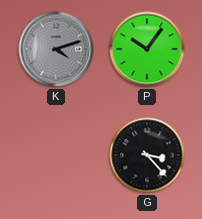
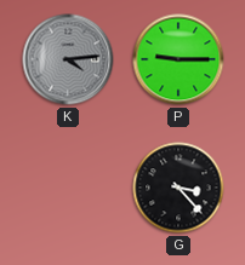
K: 4:12 -> 4:14 (68, 59)
P: 10:06 -> 9:15 (178, 59)
